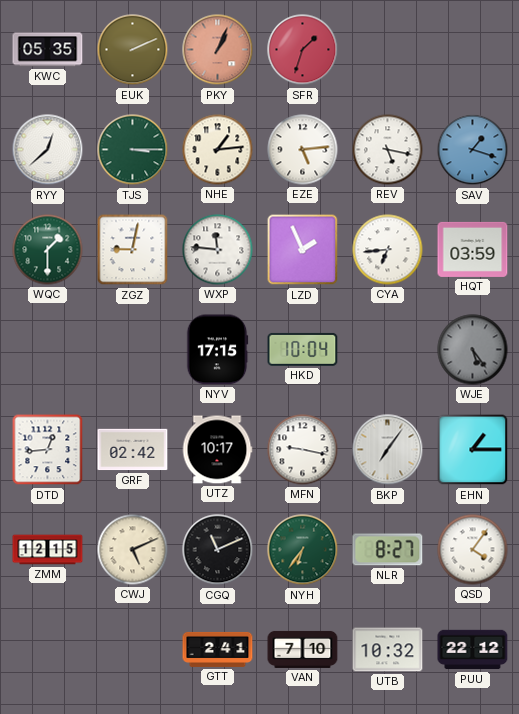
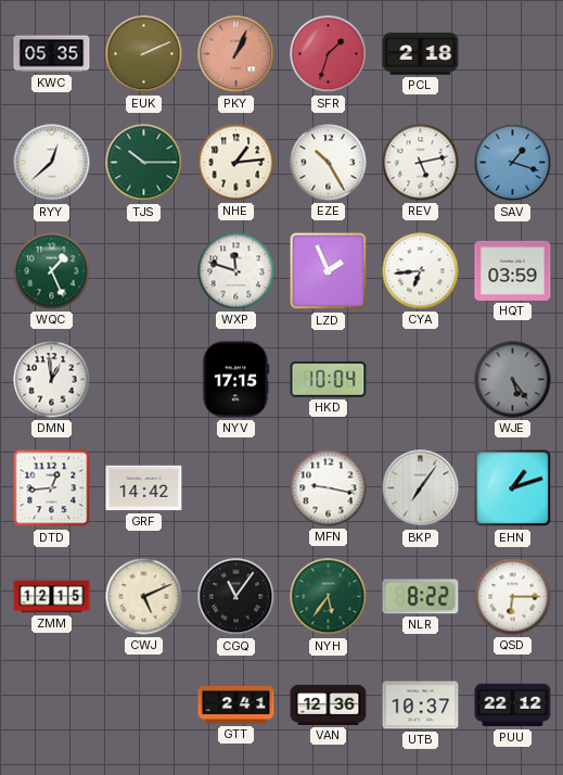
PCL: none -> 2:18 (421, 54)
TJS: 3:15 -> 10:15 (144, 163)
EZE: 5:14 -> 10:25 (329, 163)
REV: 5:17 -> 5:13 (421, 163)
WQC: 1:30 -> 1:26 (52, 271)
ZGZ: 9:02 -> none (133, 250)
WXP: 11:46 -> 11:48 (236, 271)
DMN: none -> 12:59 (52, 380)
GRF: 02:42 -> 14:42 (144, 488)
UTZ: 10:17 -> none (217, 450)
EHN: 1:15 -> 1:12 (513, 488)
CGQ: 11:11 -> 11:06 (236, 597)
NYH: 6:36 -> 5:36 (329, 597)
NLR: 8:27 -> 8:22 (421, 597)
QSD: 4:06 -> 6:15 (513, 597)
VAN: 7:10 -> 12:36 (329, 704)
UTB: 10:32 -> 10:37 (421, 706)
